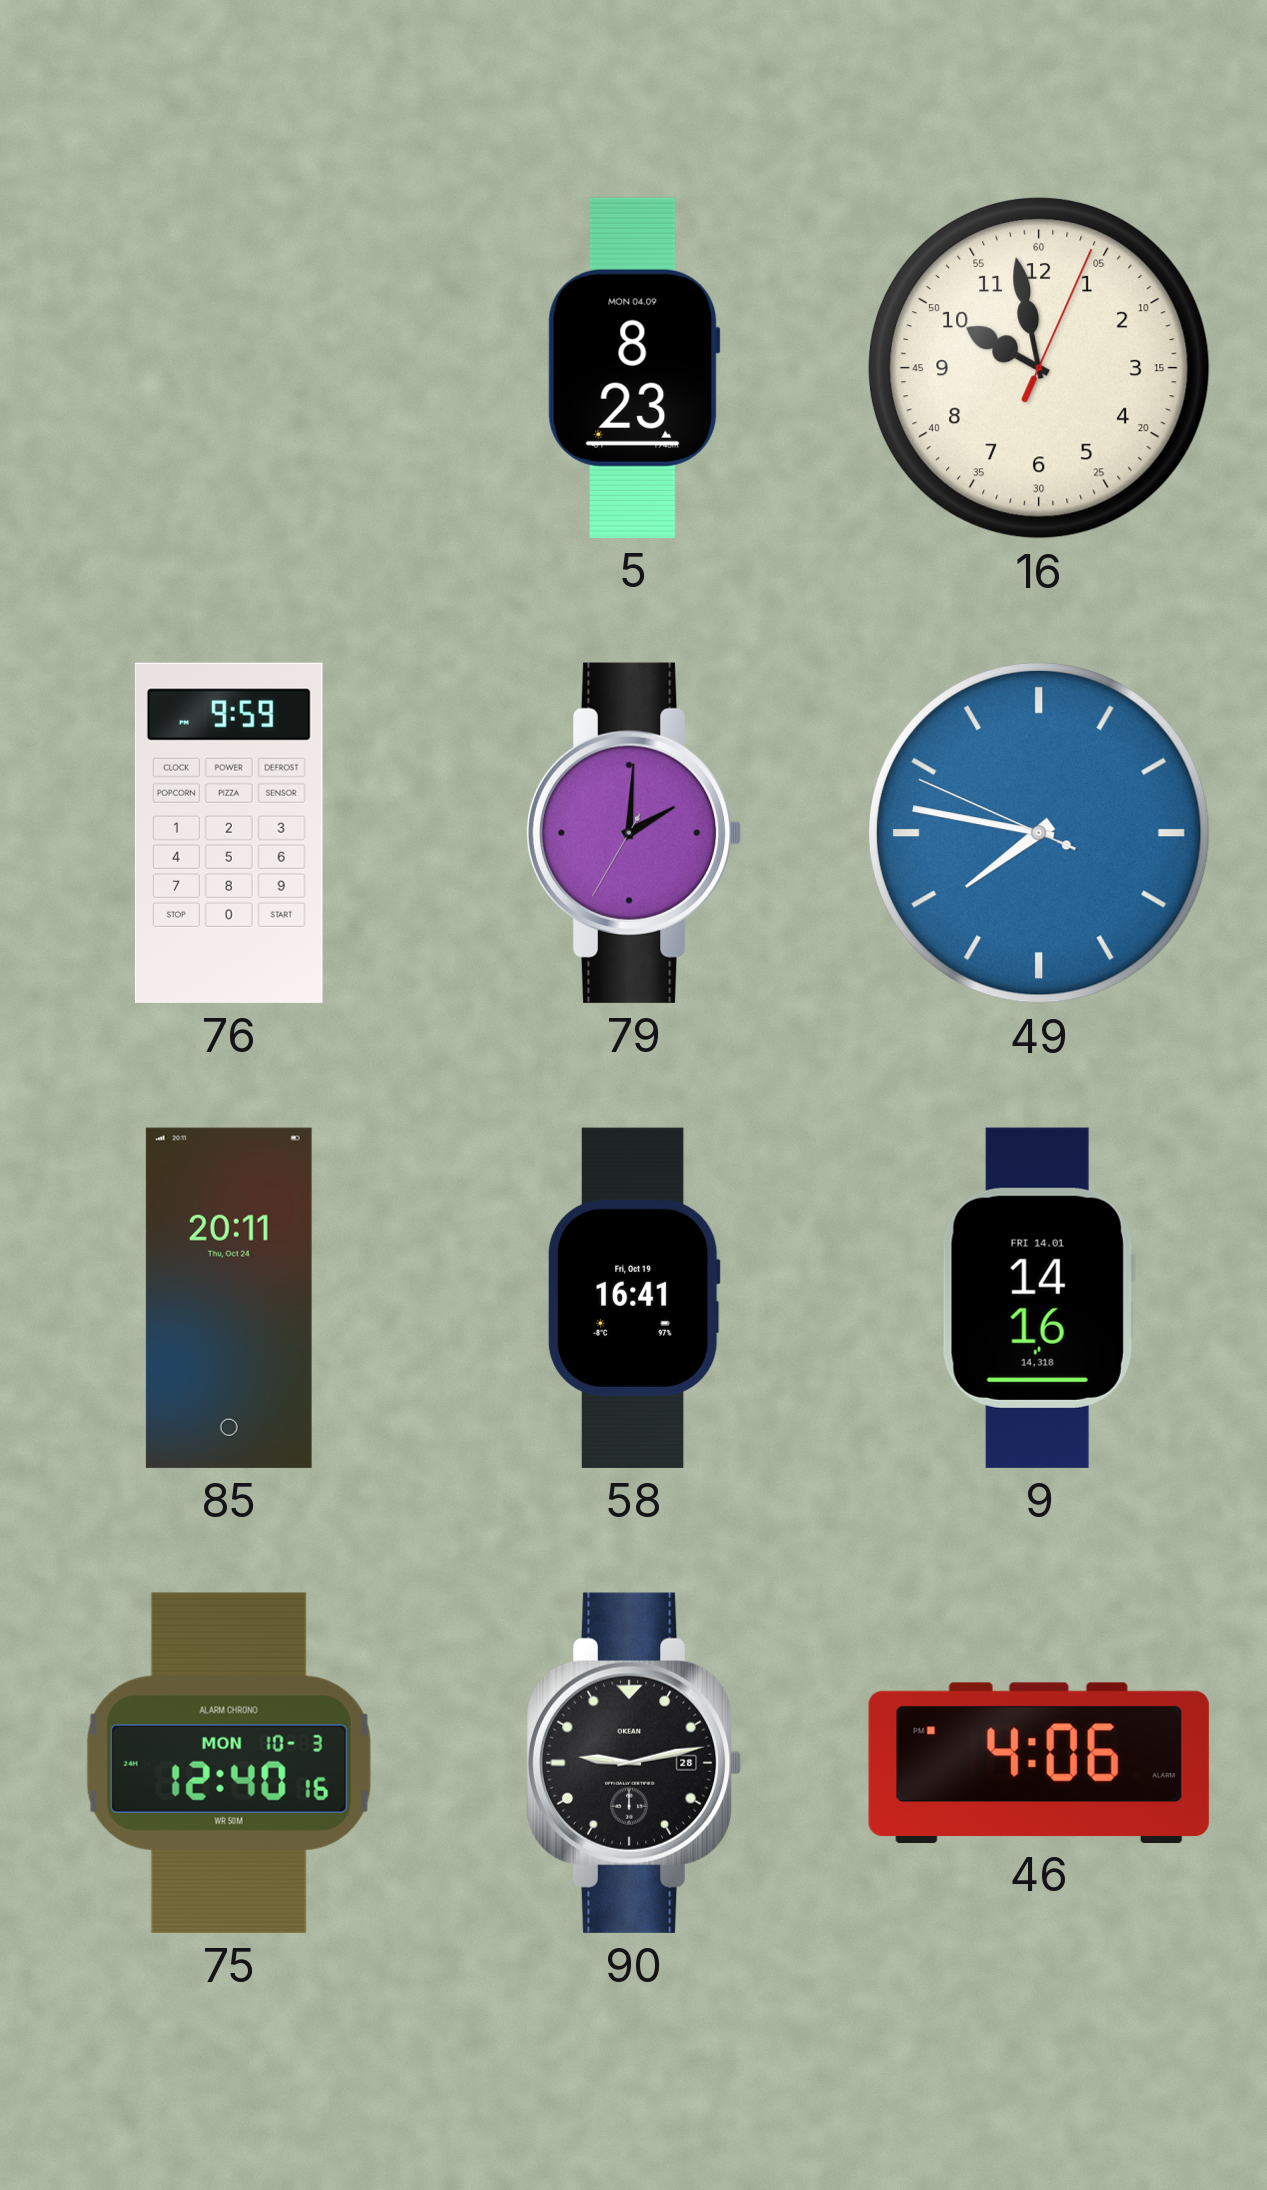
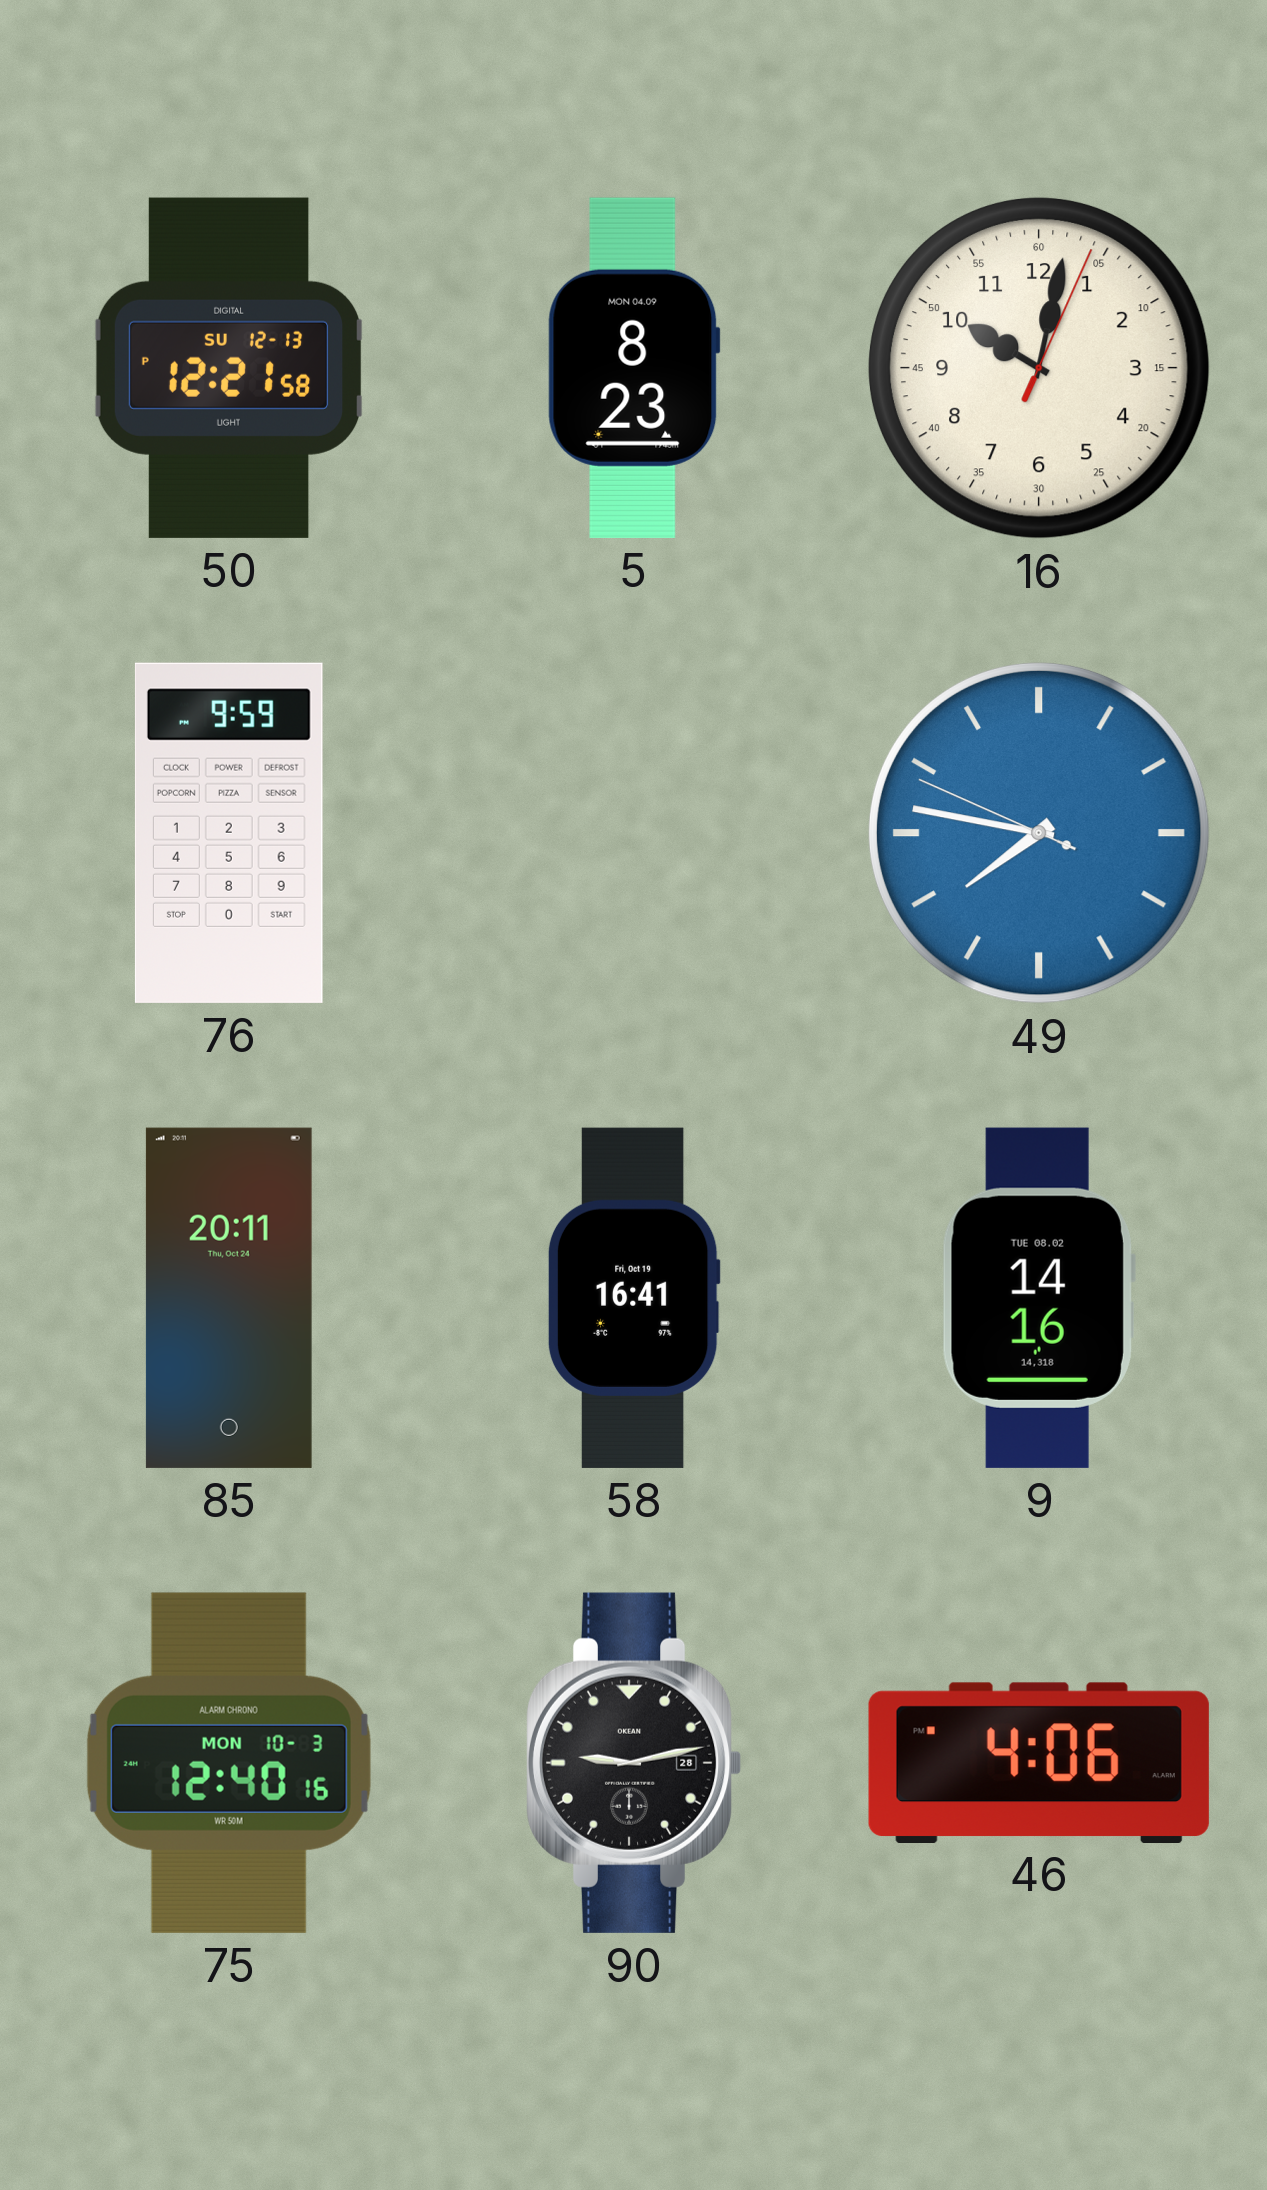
50: none -> 12:21 (229, 368)
16: 9:58 -> 10:02 (1039, 368)
79: 2:00 -> none (634, 833)
9 date: FRI 14.01 -> TUE 08.02 (1039, 1298)
